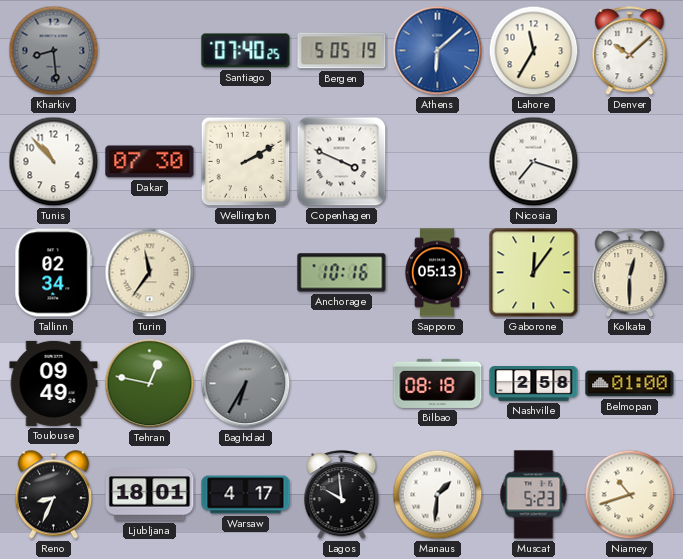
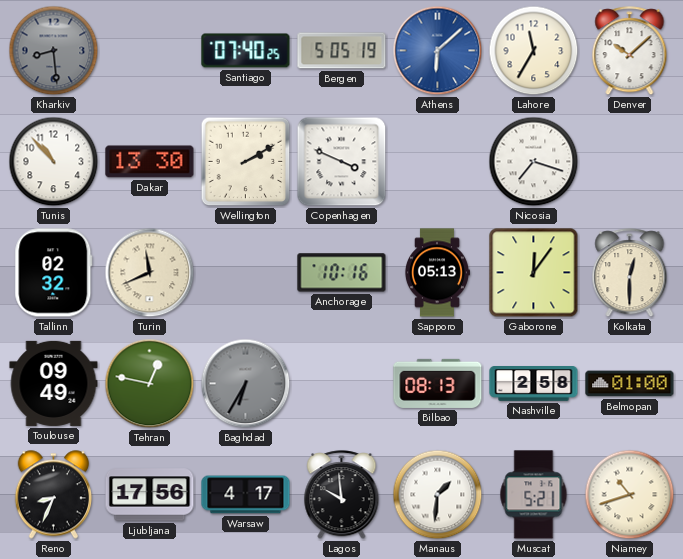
Dakar: 07:30 -> 13:30 (150, 162)
Tallinn: 02:34 -> 02:32 (54, 273)
Turin: 11:36 -> 11:41 (150, 273)
Bilbao: 08:18 -> 08:13 (438, 383)
Ljubljana: 18:01 -> 17:56 (150, 495)
Muscat: 5:23 -> 5:21 (534, 495)
